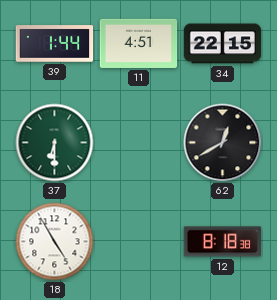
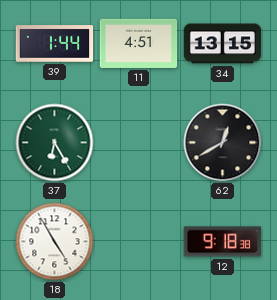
34: 22:15 -> 13:15 (223, 44)
37: 6:30 -> 6:25 (55, 143)
12: 8:18 -> 9:18 (223, 242)
